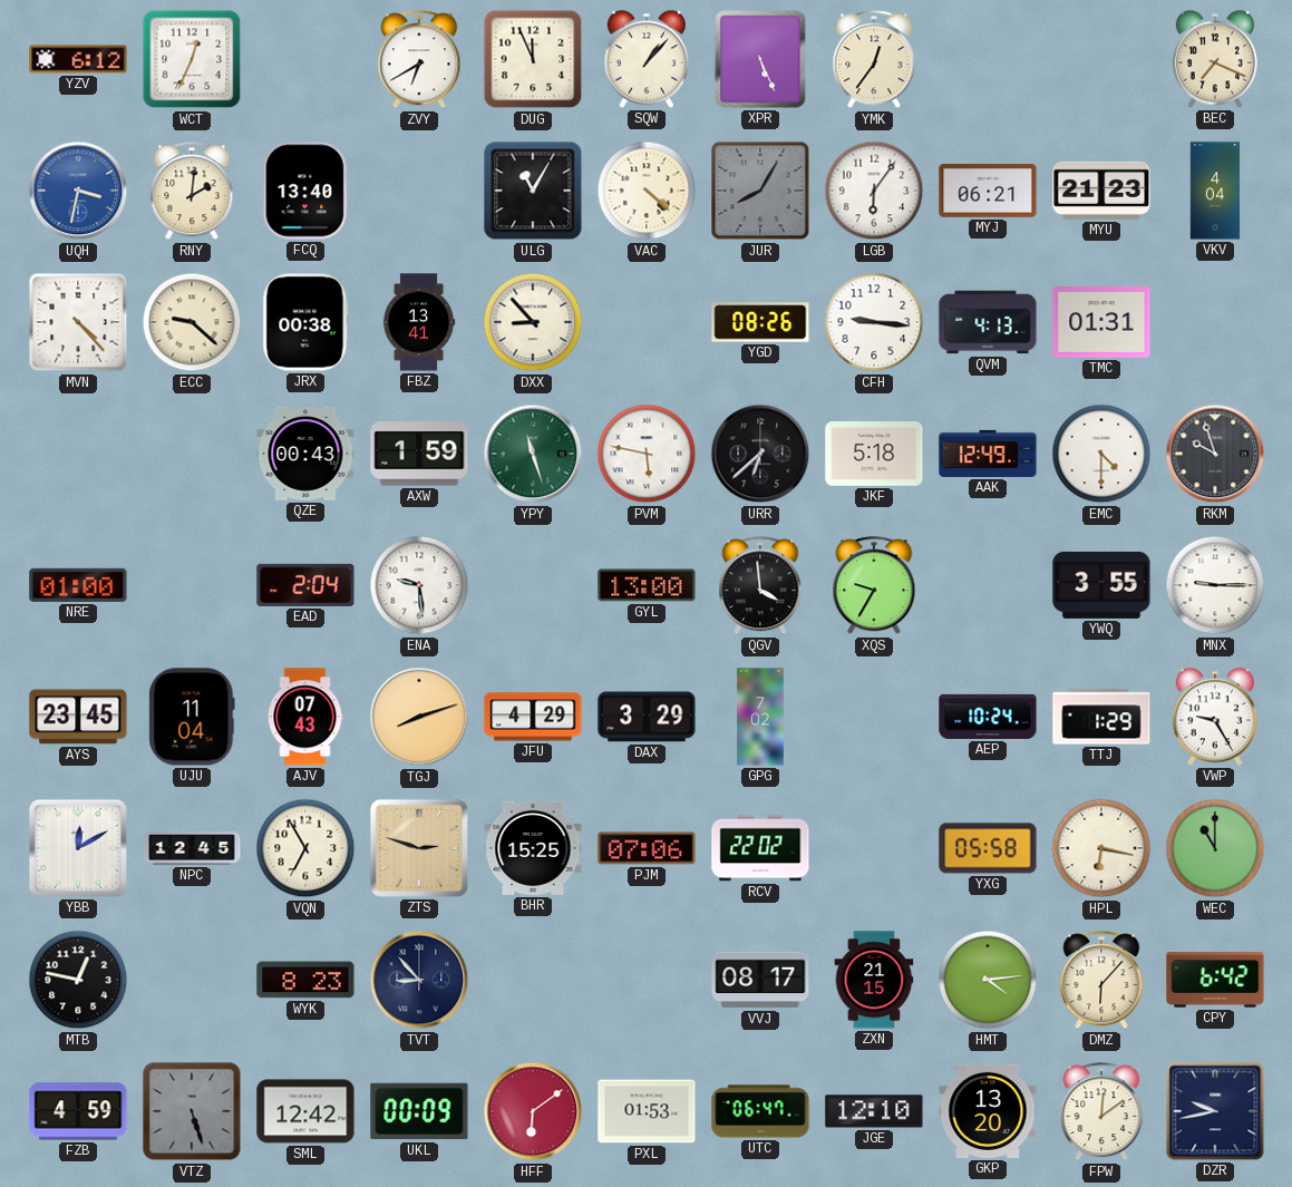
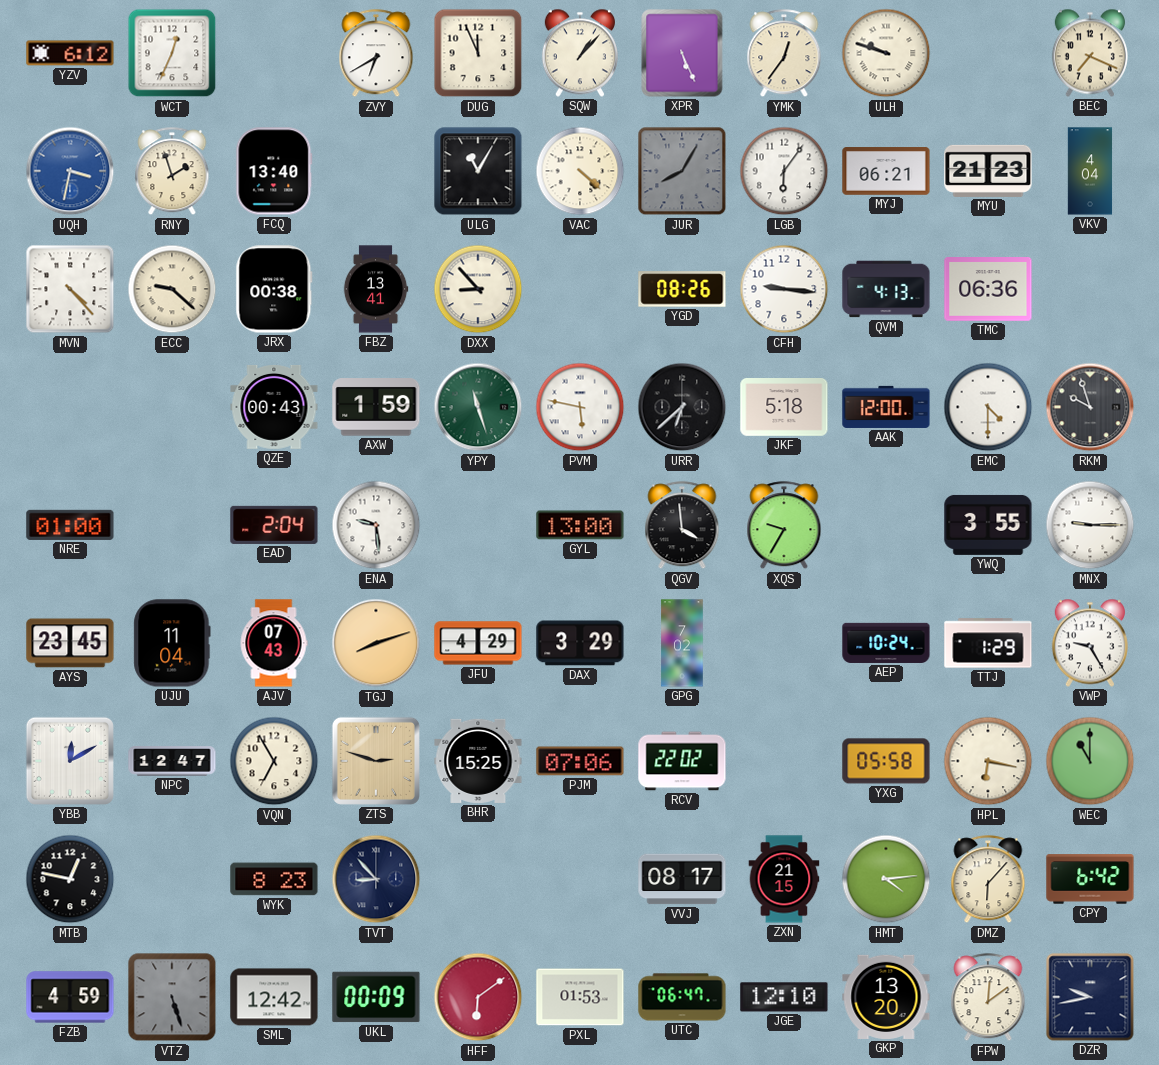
ULH: none -> 9:48 (886, 53)
RNY: 2:01 -> 1:57 (172, 172)
TMC: 01:31 -> 06:36 (988, 289)
AAK: 12:49 -> 12:00 (886, 407)
NPC: 12:45 -> 12:47 (172, 761)
